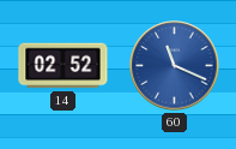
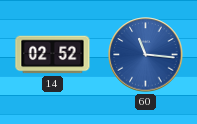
60: 11:19 -> 11:16 (146, 55)
